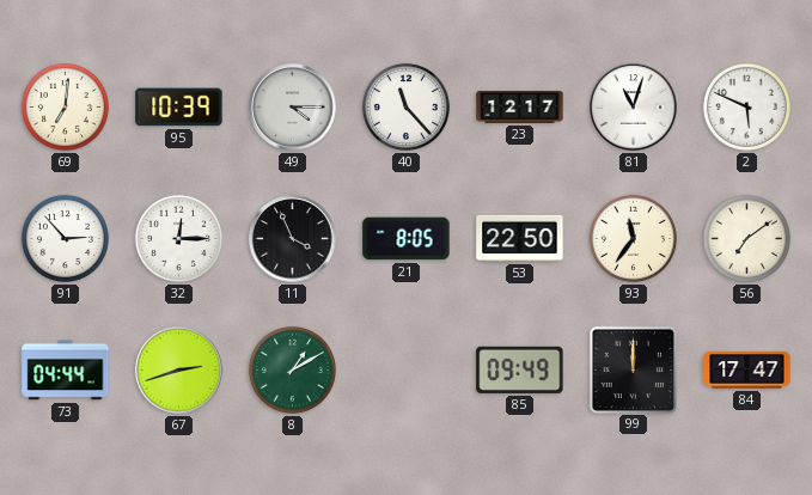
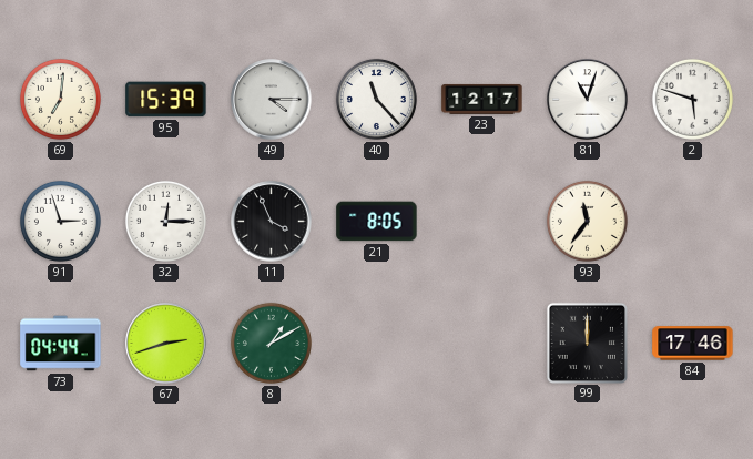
95: 10:39 -> 15:39 (166, 100)
2: 5:49 -> 5:48 (692, 99)
91: 2:53 -> 2:57 (60, 221)
53: 22:50 -> none (520, 238)
56: 7:09 -> none (746, 238)
85: 09:49 -> none (520, 369)
84: 17:47 -> 17:46 (693, 344)
